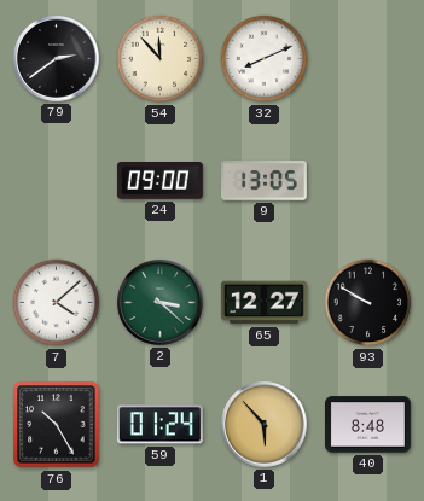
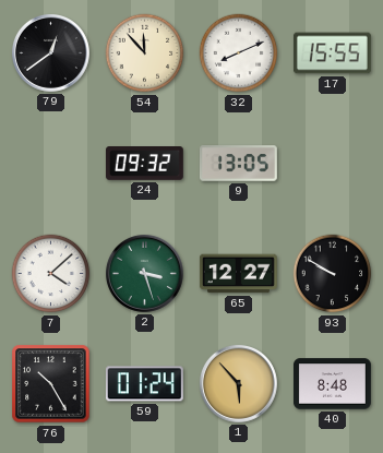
79: 2:39 -> 12:39 (50, 52)
17: none -> 15:55 (332, 53)
24: 09:00 -> 09:32 (144, 164)
2: 3:22 -> 3:27 (144, 273)
